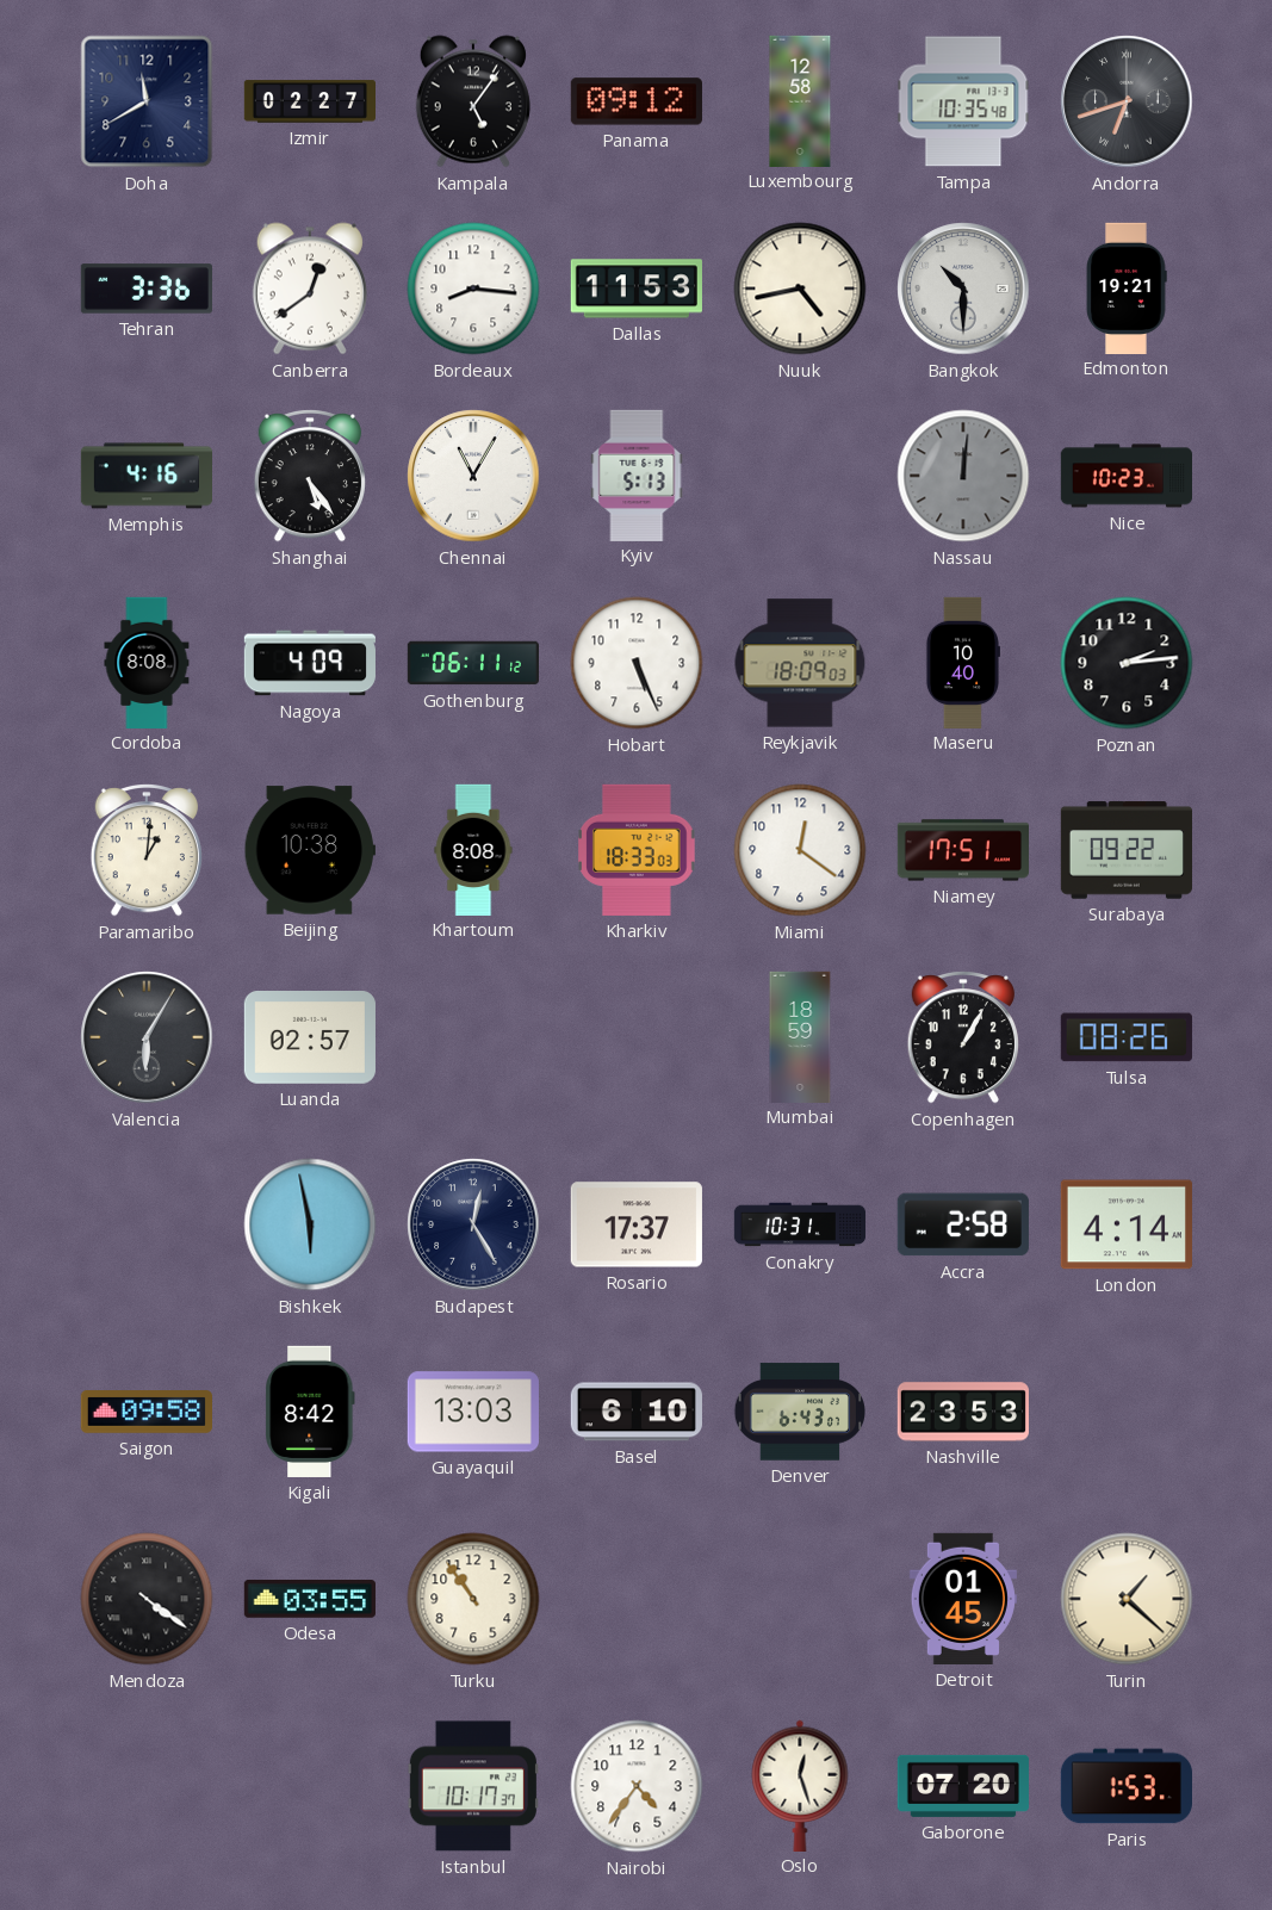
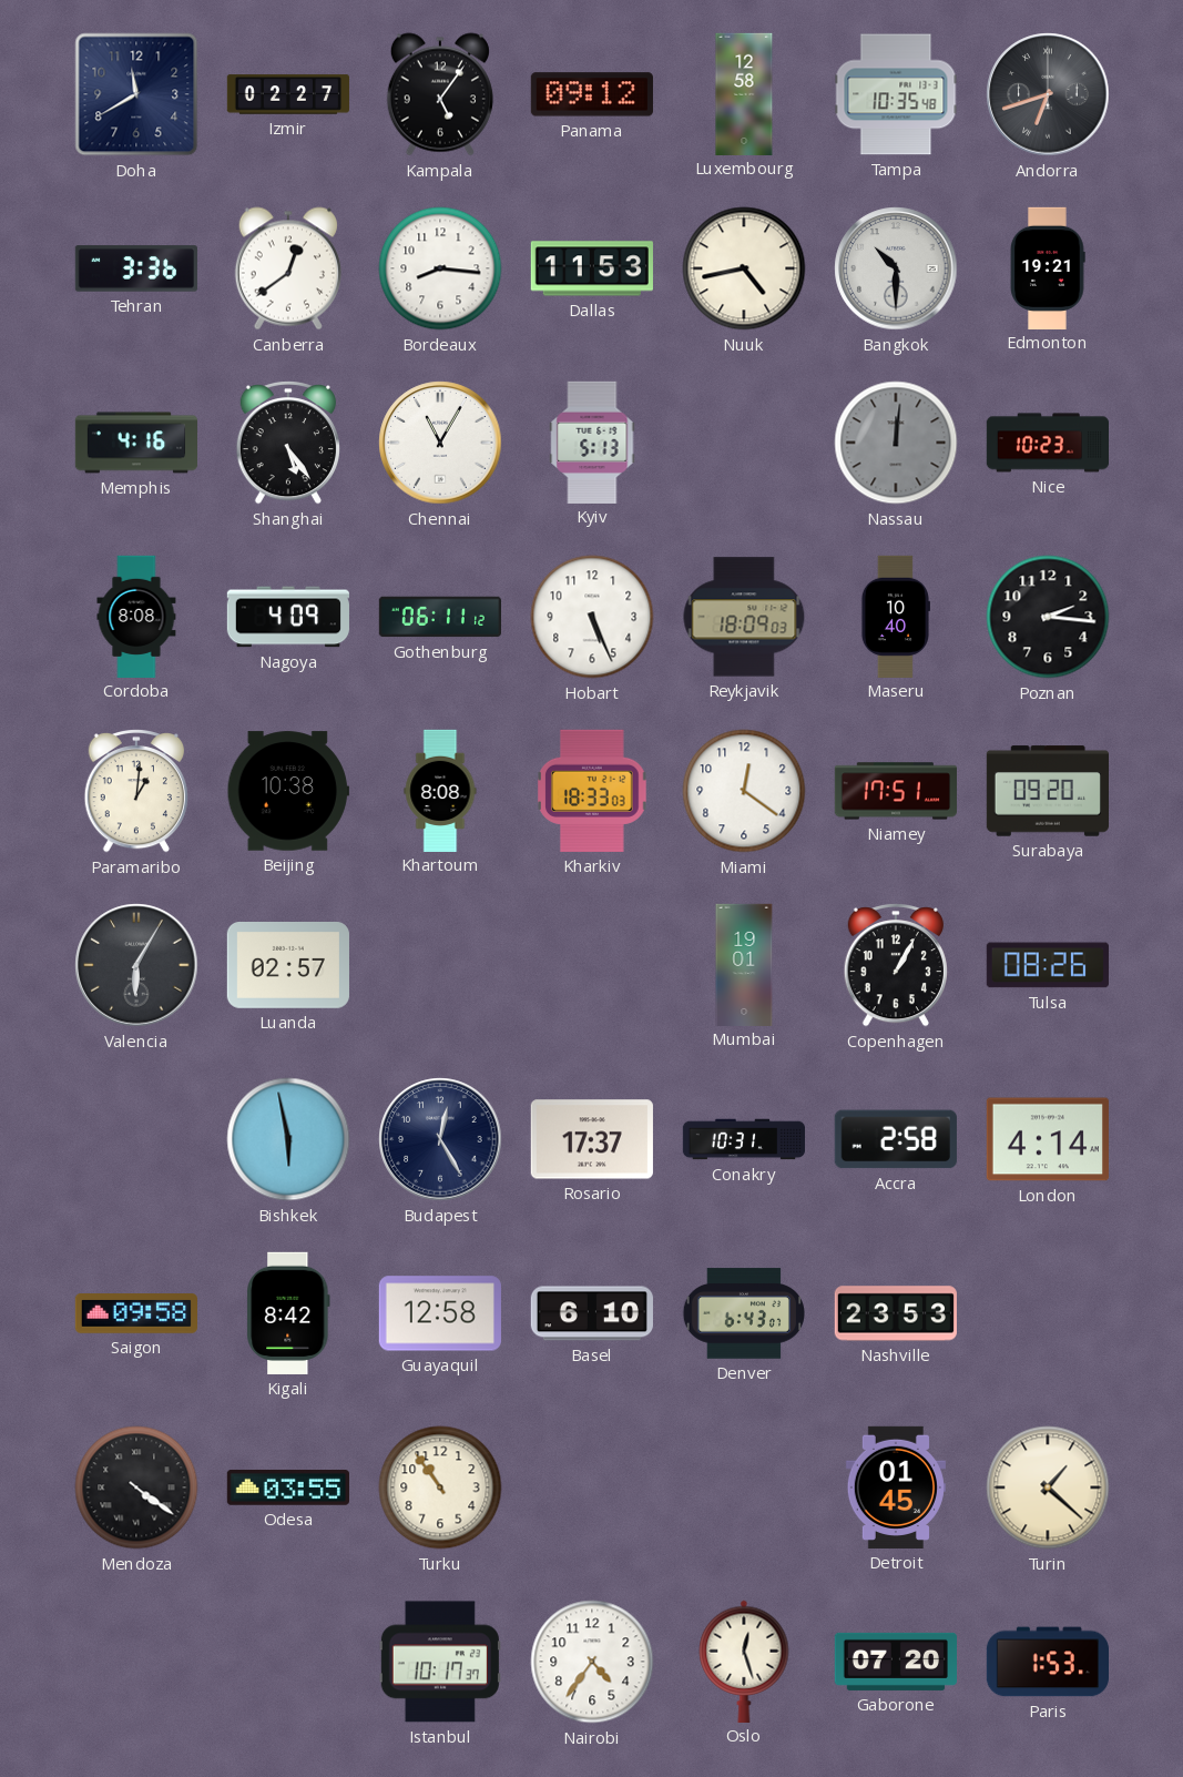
Poznan: 2:14 -> 2:16 (1048, 617)
Surabaya: 09:22 -> 09:20 (1047, 791)
Mumbai: 18:59 -> 19:01 (744, 964)
Guayaquil: 13:03 -> 12:58 (440, 1313)
